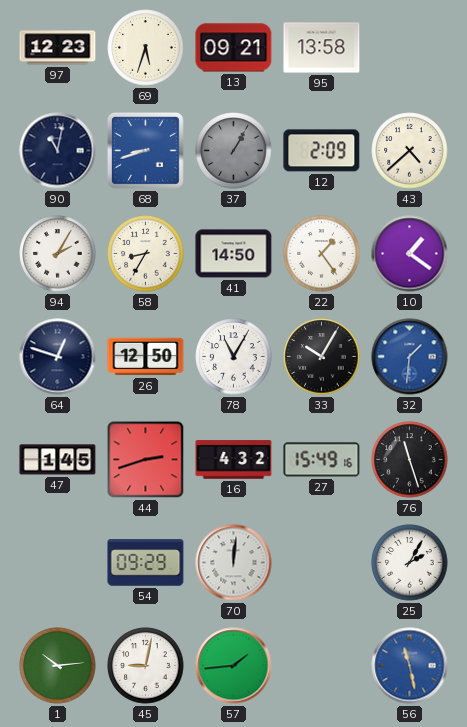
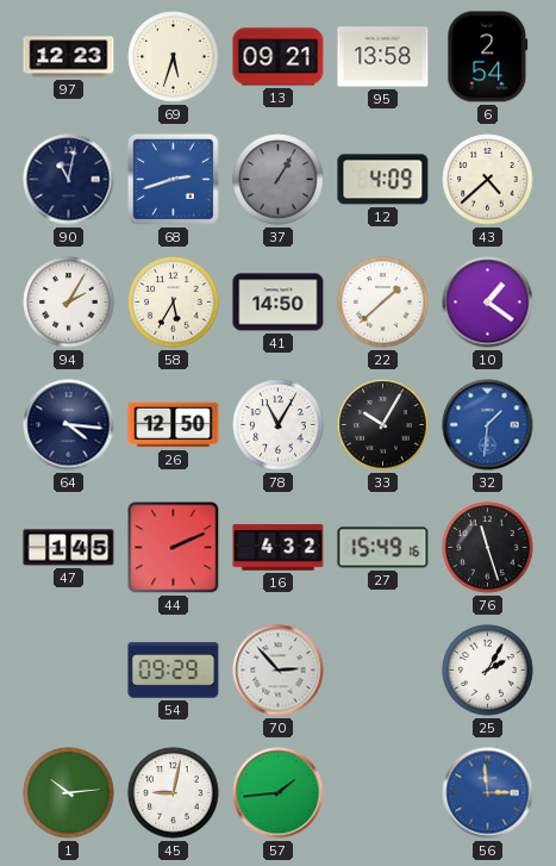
6: none -> 2:54 (488, 57)
68: 8:42 -> 2:42 (173, 179)
12: 2:09 -> 4:09 (383, 180)
58: 8:35 -> 5:35 (174, 303)
22: 1:24 -> 1:38 (383, 303)
64: 12:48 -> 4:16 (69, 425)
44: 2:42 -> 2:11 (174, 548)
70: 12:01 -> 2:53 (279, 671)
56: 11:28 -> 2:59 (488, 793)
